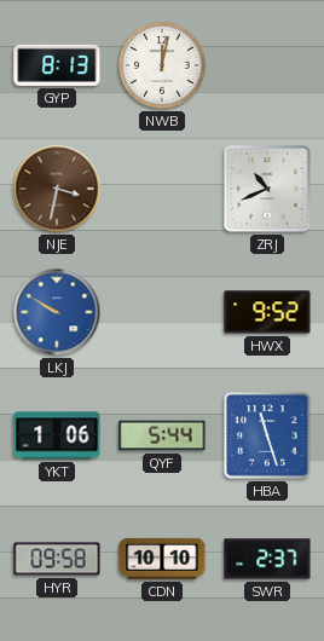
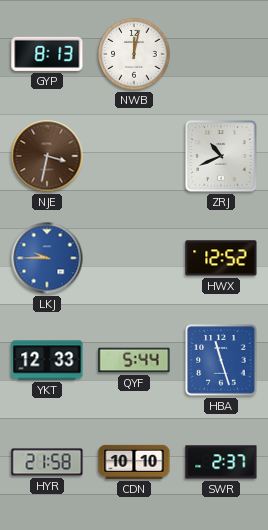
LKJ: 9:50 -> 9:45 (47, 258)
HWX: 9:52 -> 12:52 (221, 258)
YKT: 1:06 -> 12:33 (47, 360)
HYR: 09:58 -> 21:58 (47, 462)
